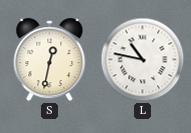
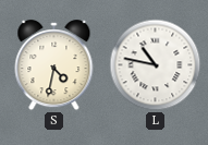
S: 12:32 -> 4:32 (54, 65)
